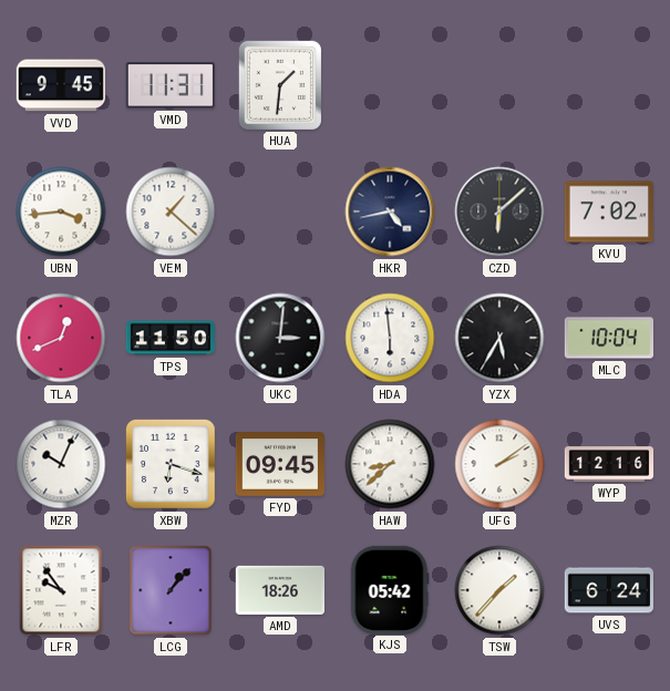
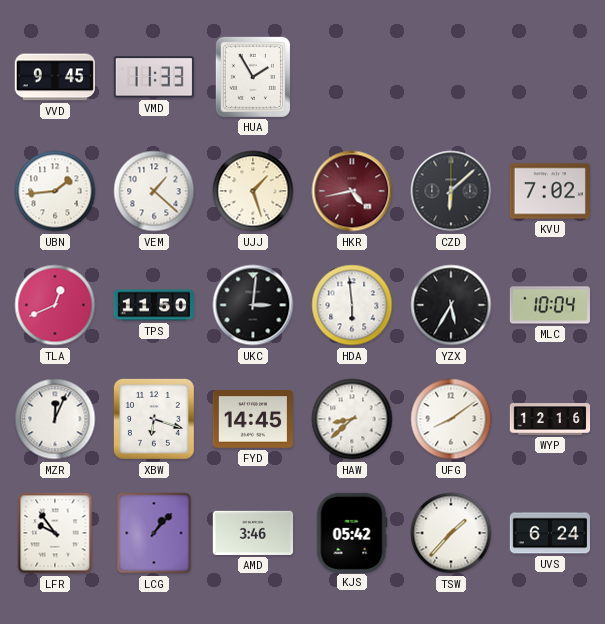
VMD: 11:31 -> 11:33 (154, 77)
HUA: 1:31 -> 1:55 (252, 76)
UBN: 3:44 -> 1:44 (55, 191)
UJJ: none -> 1:27 (253, 191)
HKR dial: navy -> burgundy (352, 191)
MZR: 10:04 -> 12:04 (55, 419)
FYD: 09:45 -> 14:45 (252, 419)
UFG: 2:09 -> 8:09 (451, 419)
AMD: 18:26 -> 3:46 (252, 533)
